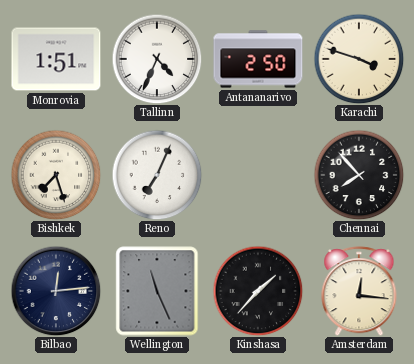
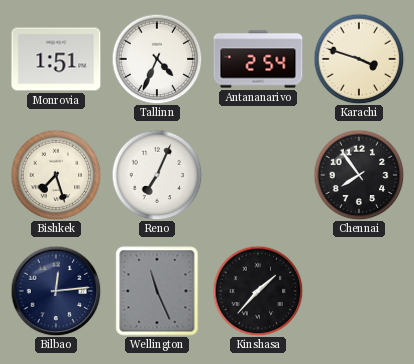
Antananarivo: 2:50 -> 2:54 (258, 59)
Chennai: 7:53 -> 7:54 (359, 175)
Amsterdam: 12:16 -> none (359, 291)
